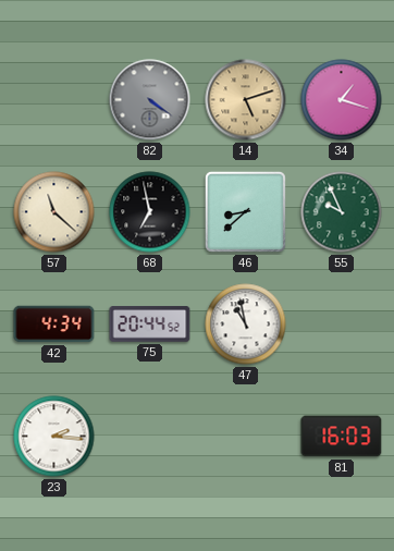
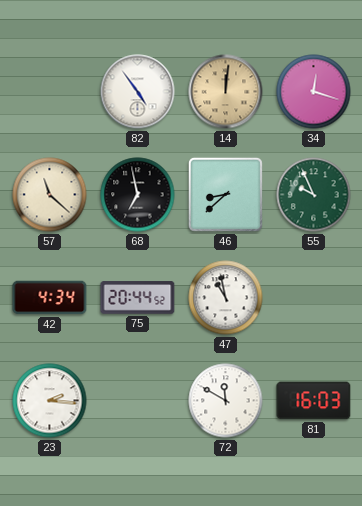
82: 4:21 -> 4:54 (138, 92)
82 dial: grey -> white (138, 92)
14: 5:12 -> 12:01 (226, 92)
34: 1:18 -> 12:18 (314, 92)
72: none -> 11:50 (226, 401)
